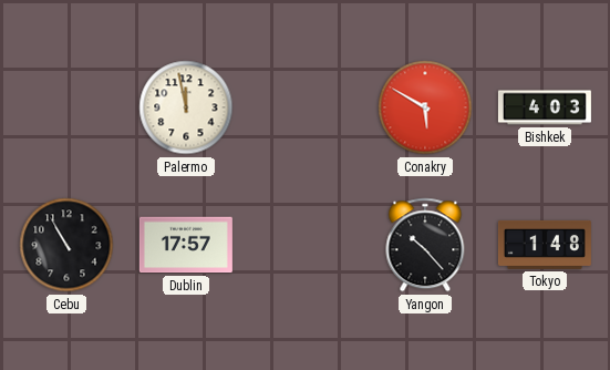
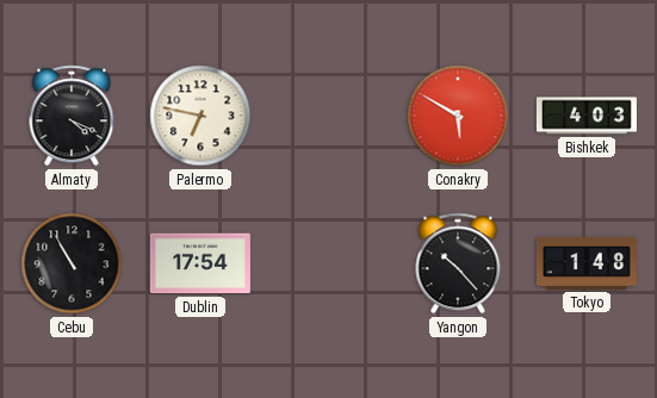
Almaty: none -> 4:19 (72, 116)
Palermo: 11:58 -> 6:47 (200, 116)
Dublin: 17:57 -> 17:54 (200, 263)
